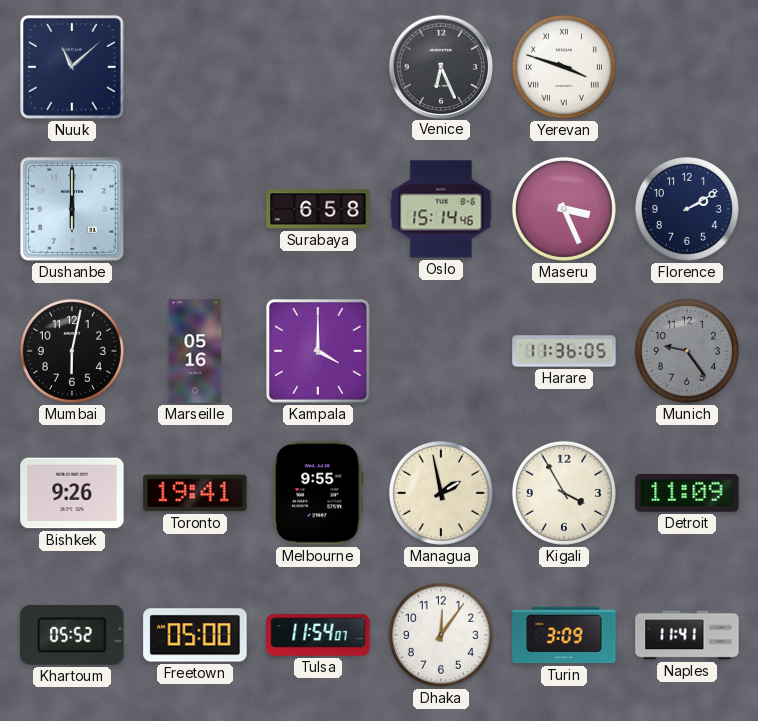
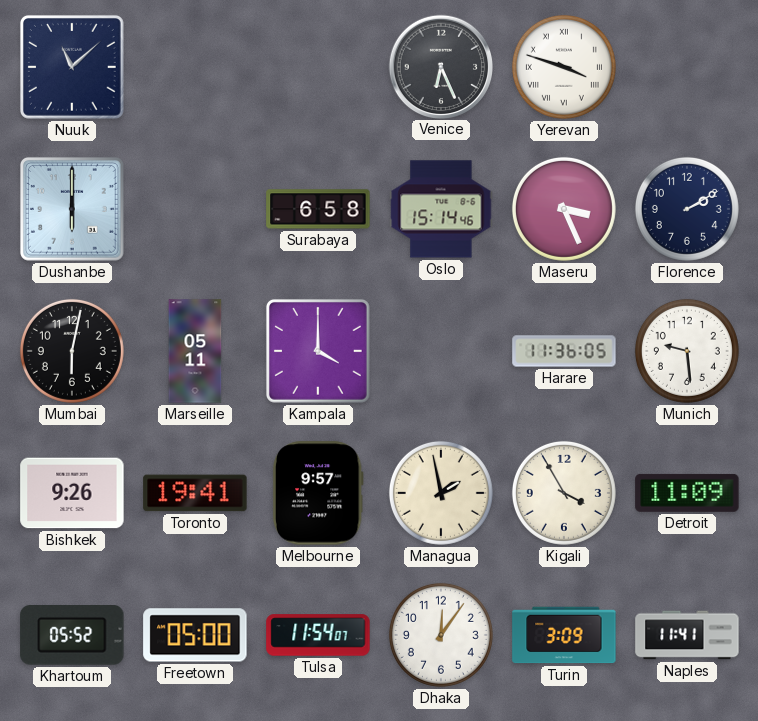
Marseille: 05:16 -> 05:11 (195, 351)
Munich: 9:24 -> 9:29 (687, 351)
Munich dial: grey -> white (687, 351)
Melbourne: 9:55 -> 9:57 (318, 493)
